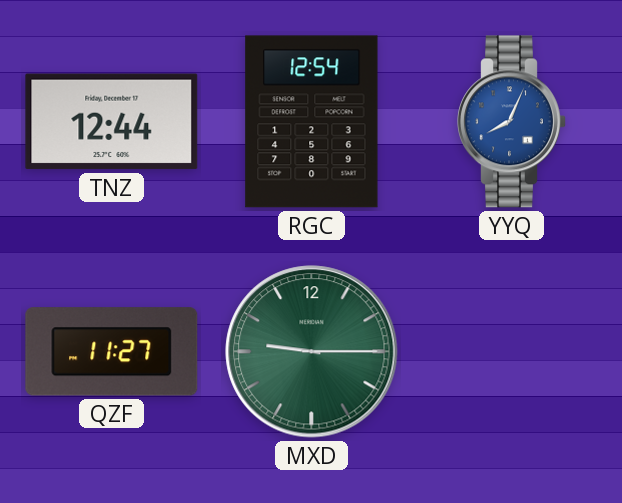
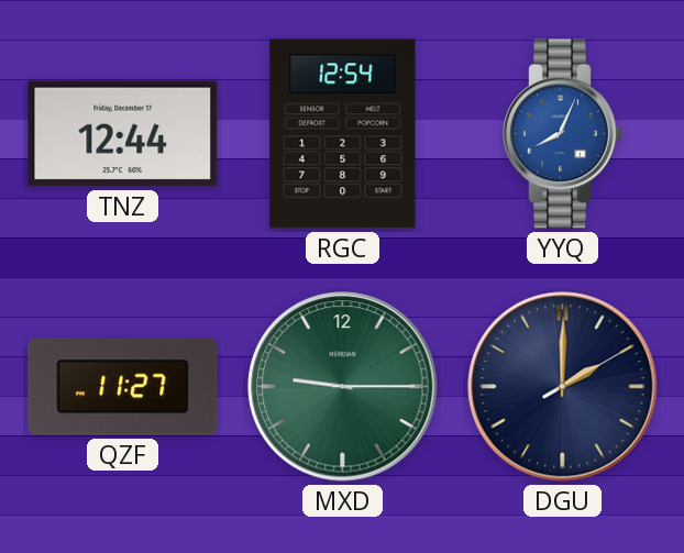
DGU: none -> 2:00 (563, 387)
